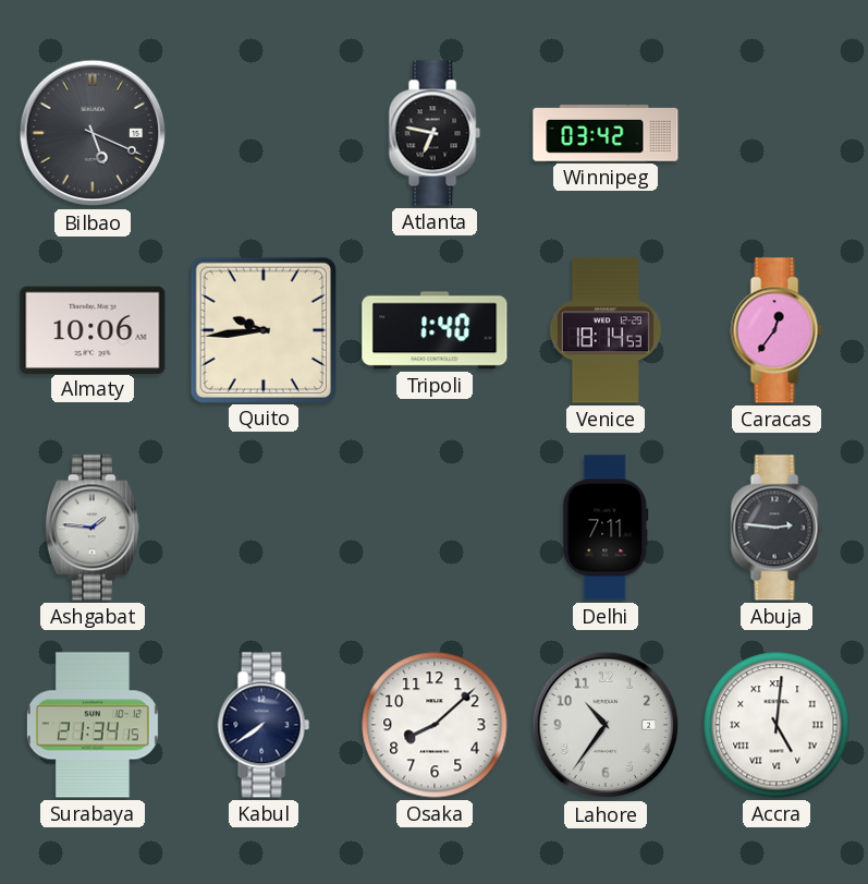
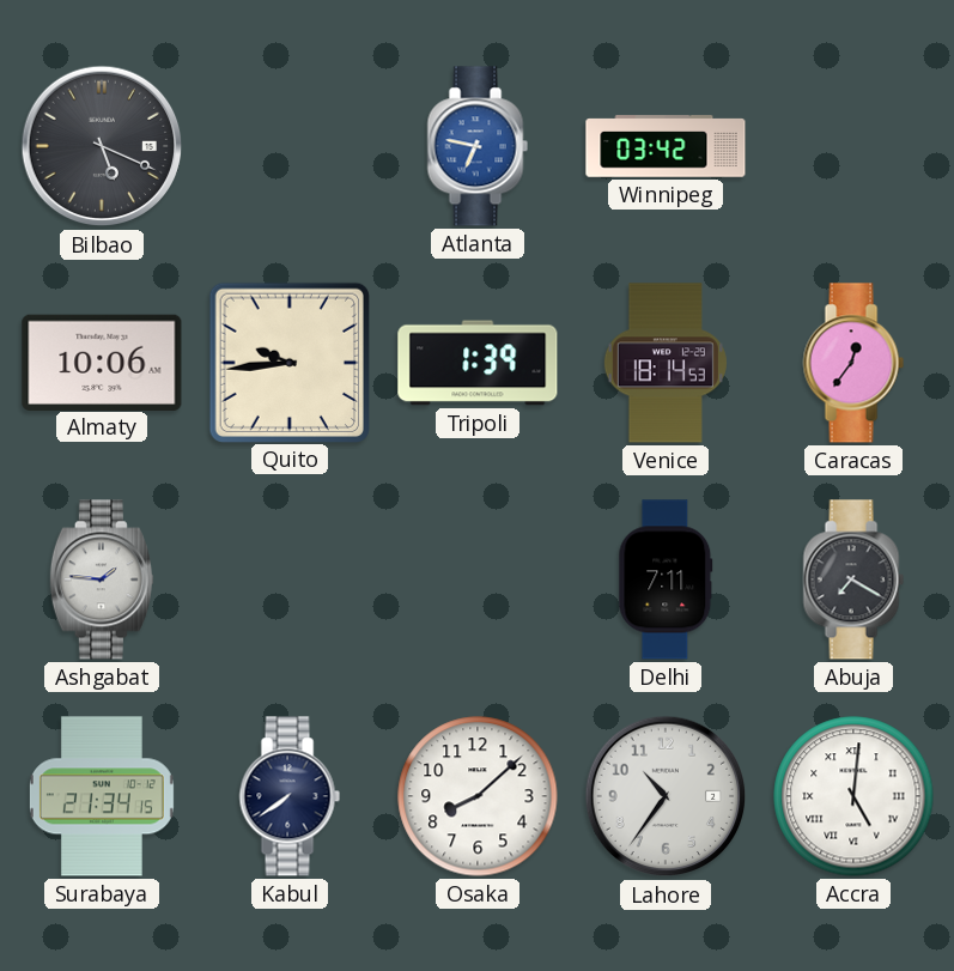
Atlanta dial: black -> blue (478, 146)
Tripoli: 1:40 -> 1:39 (478, 363)
Abuja: 2:46 -> 7:20 (853, 579)
